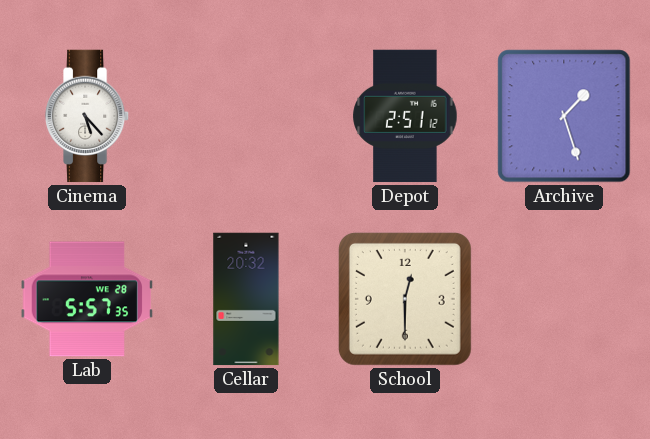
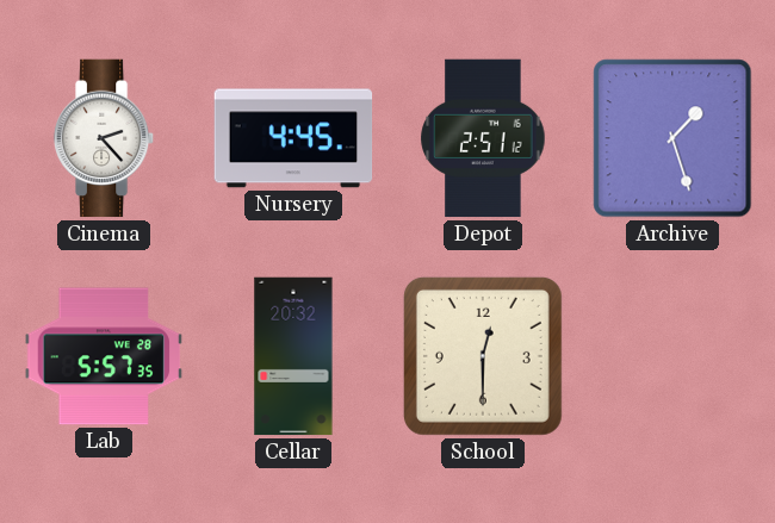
Cinema: 5:23 -> 2:23 (104, 138)
Nursery: none -> 4:45 (293, 138)
